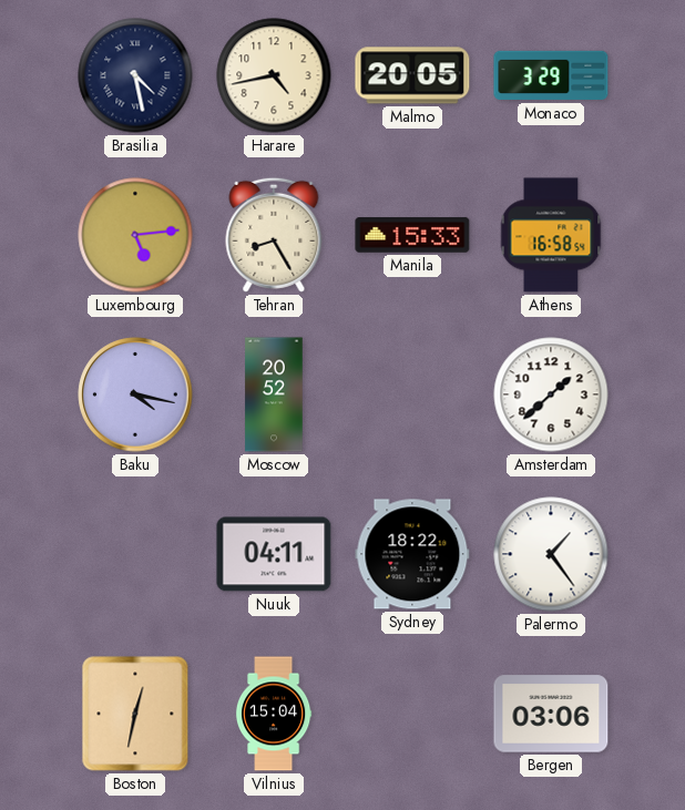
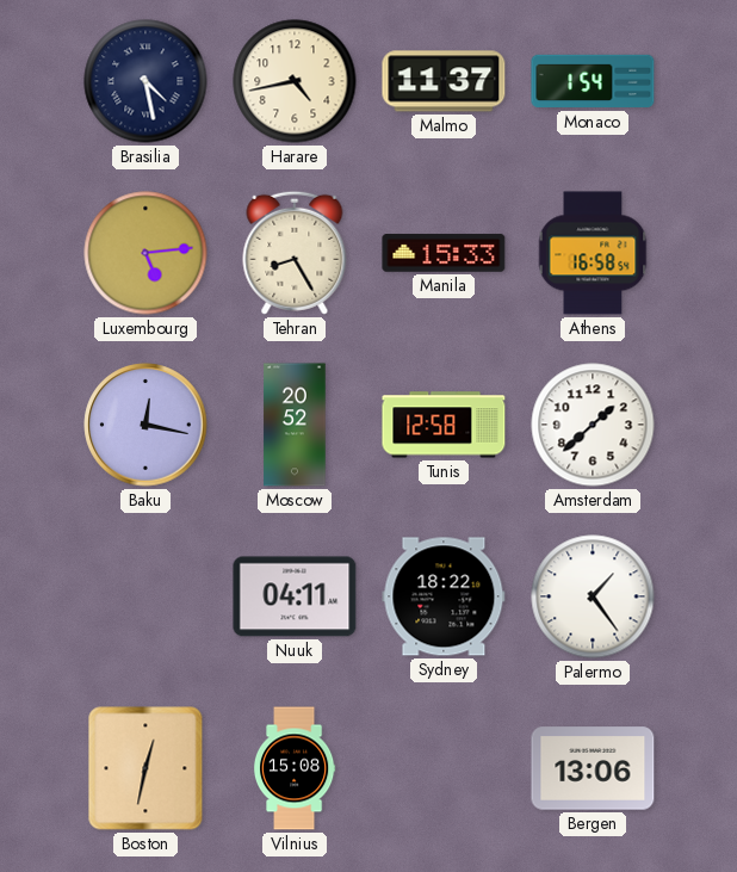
Malmo: 20:05 -> 11:37 (444, 81)
Monaco: 3:29 -> 1:54 (593, 81)
Baku: 4:17 -> 12:17 (145, 425)
Tunis: none -> 12:58 (444, 425)
Vilnius: 15:04 -> 15:08 (295, 768)
Bergen: 03:06 -> 13:06 (593, 768)
